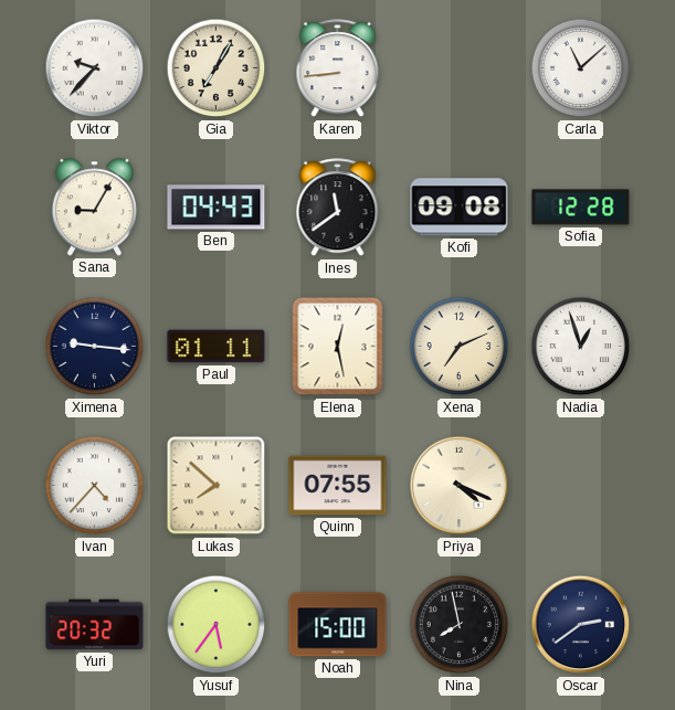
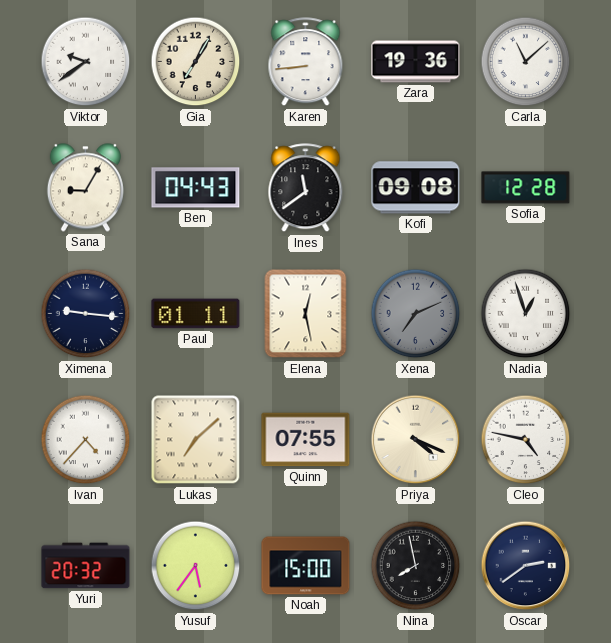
Viktor: 9:37 -> 9:39 (86, 62)
Zara: none -> 19:36 (416, 62)
Xena dial: cream -> grey (416, 314)
Lukas: 7:52 -> 7:08 (196, 440)
Cleo: none -> 4:47 (526, 440)
